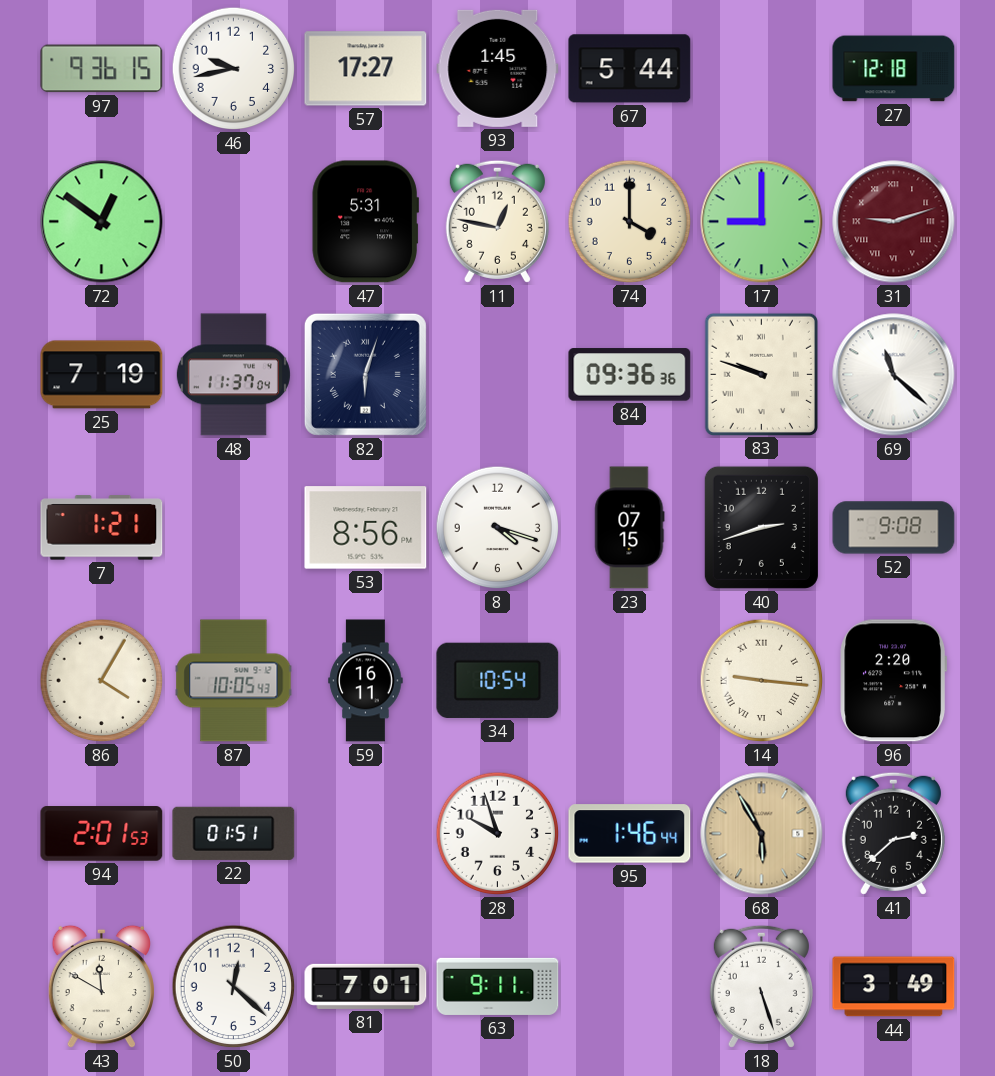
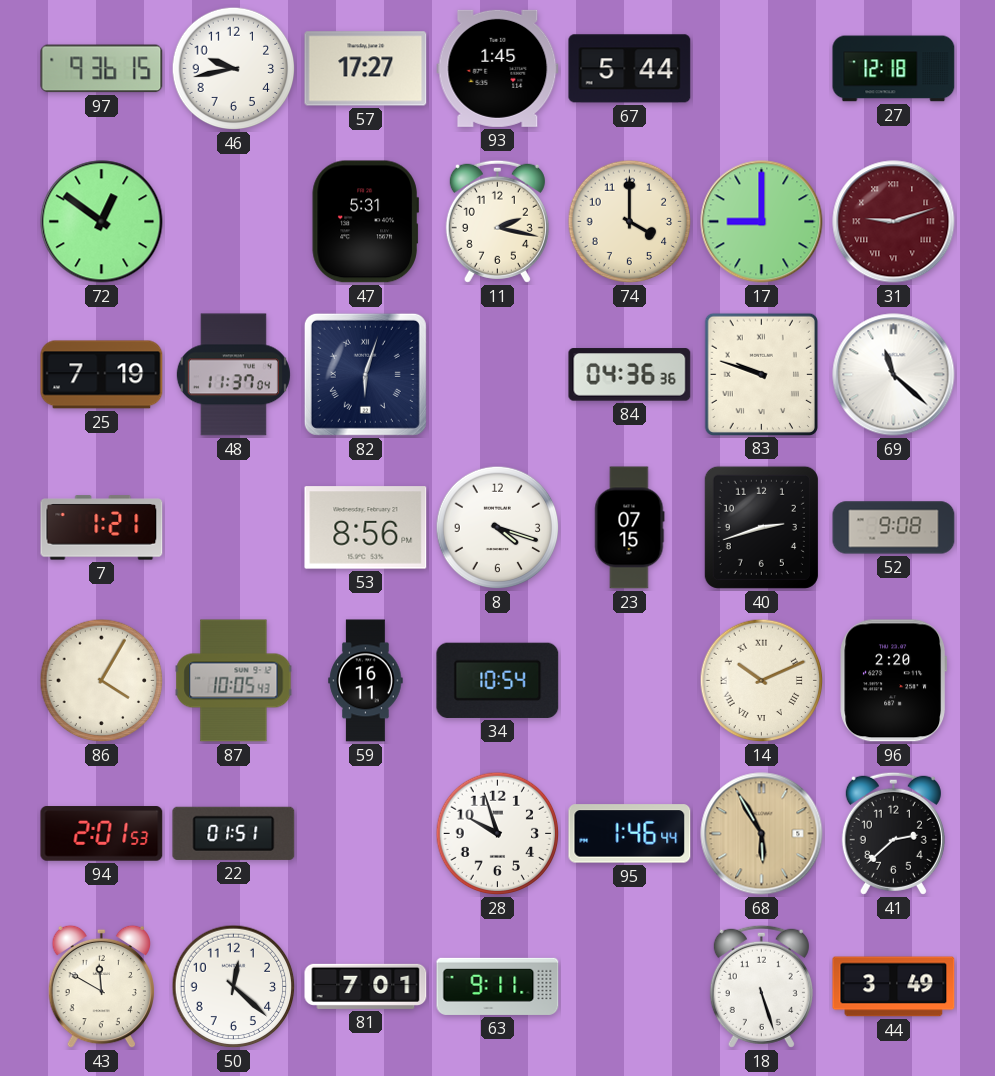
11: 12:47 -> 2:17 (497, 221)
84: 09:36 -> 04:36 (630, 375)
14: 9:16 -> 10:11 (762, 681)
